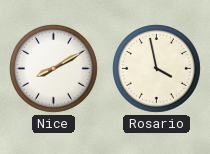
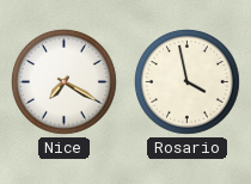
Nice: 8:10 -> 7:20 (65, 82)
